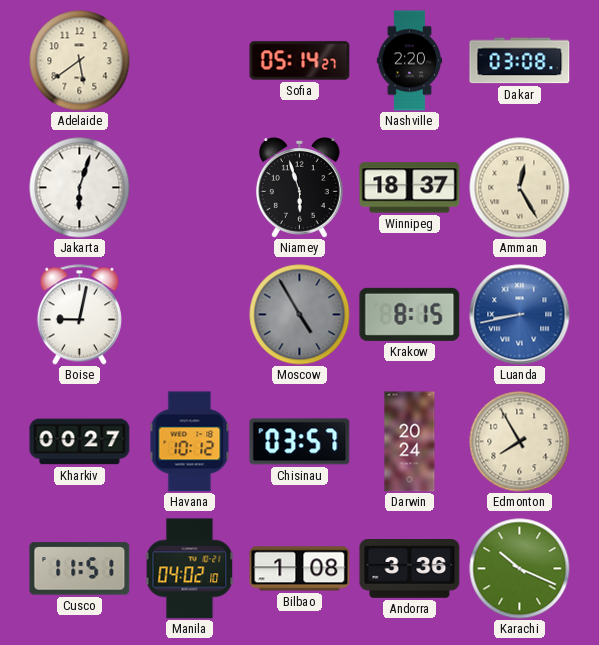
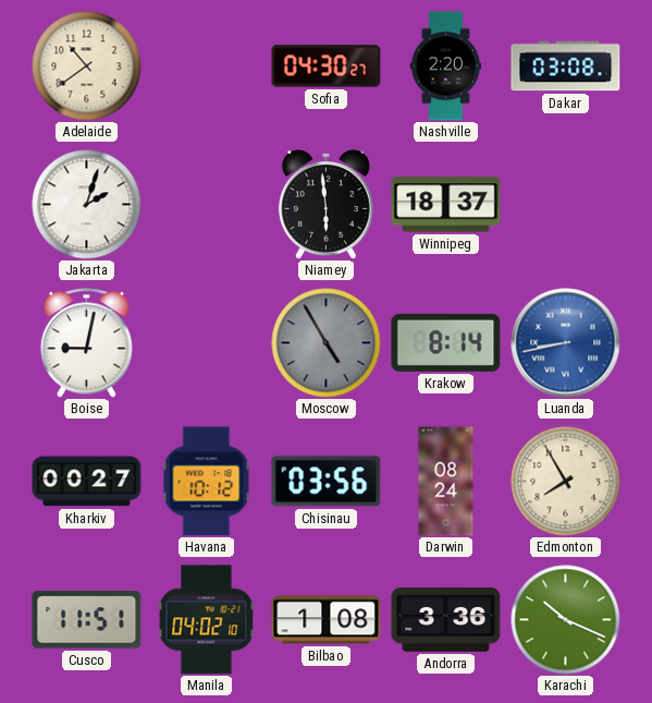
Adelaide: 5:39 -> 10:39 (87, 66)
Sofia: 05:14 -> 04:30 (327, 66)
Jakarta: 6:03 -> 2:03 (87, 205)
Niamey: 5:57 -> 5:59 (325, 205)
Amman: 12:25 -> none (520, 188)
Krakow: 8:15 -> 8:14 (446, 342)
Chisinau: 03:57 -> 03:56 (327, 482)
Darwin: 20:24 -> 08:24 (446, 482)
